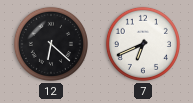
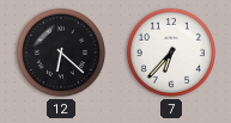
7: 6:41 -> 6:37 (171, 53)
